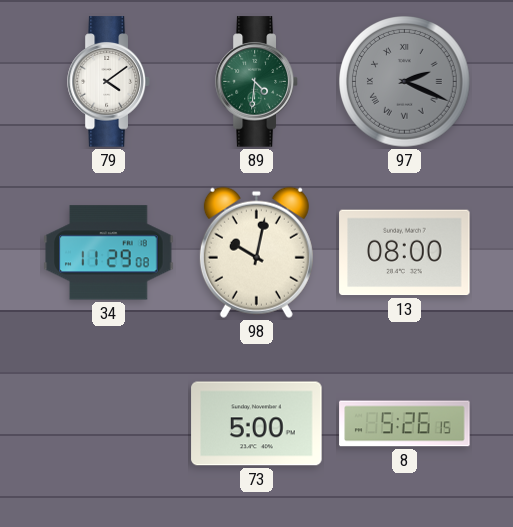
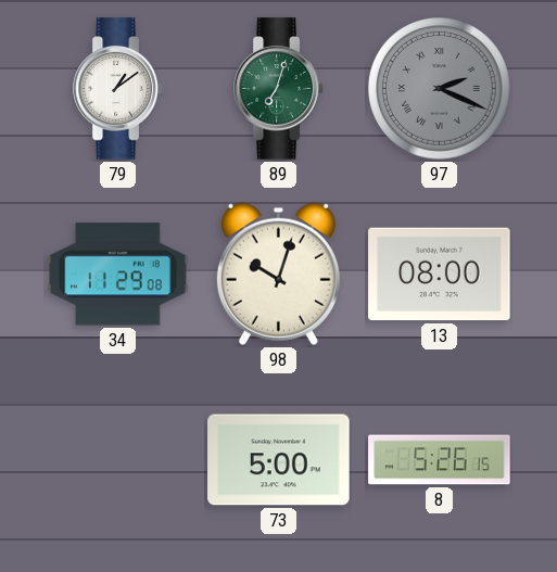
79: 4:09 -> 1:09 (118, 89)
89: 4:31 -> 7:03 (279, 89)
98: 10:02 -> 10:03 (278, 274)
